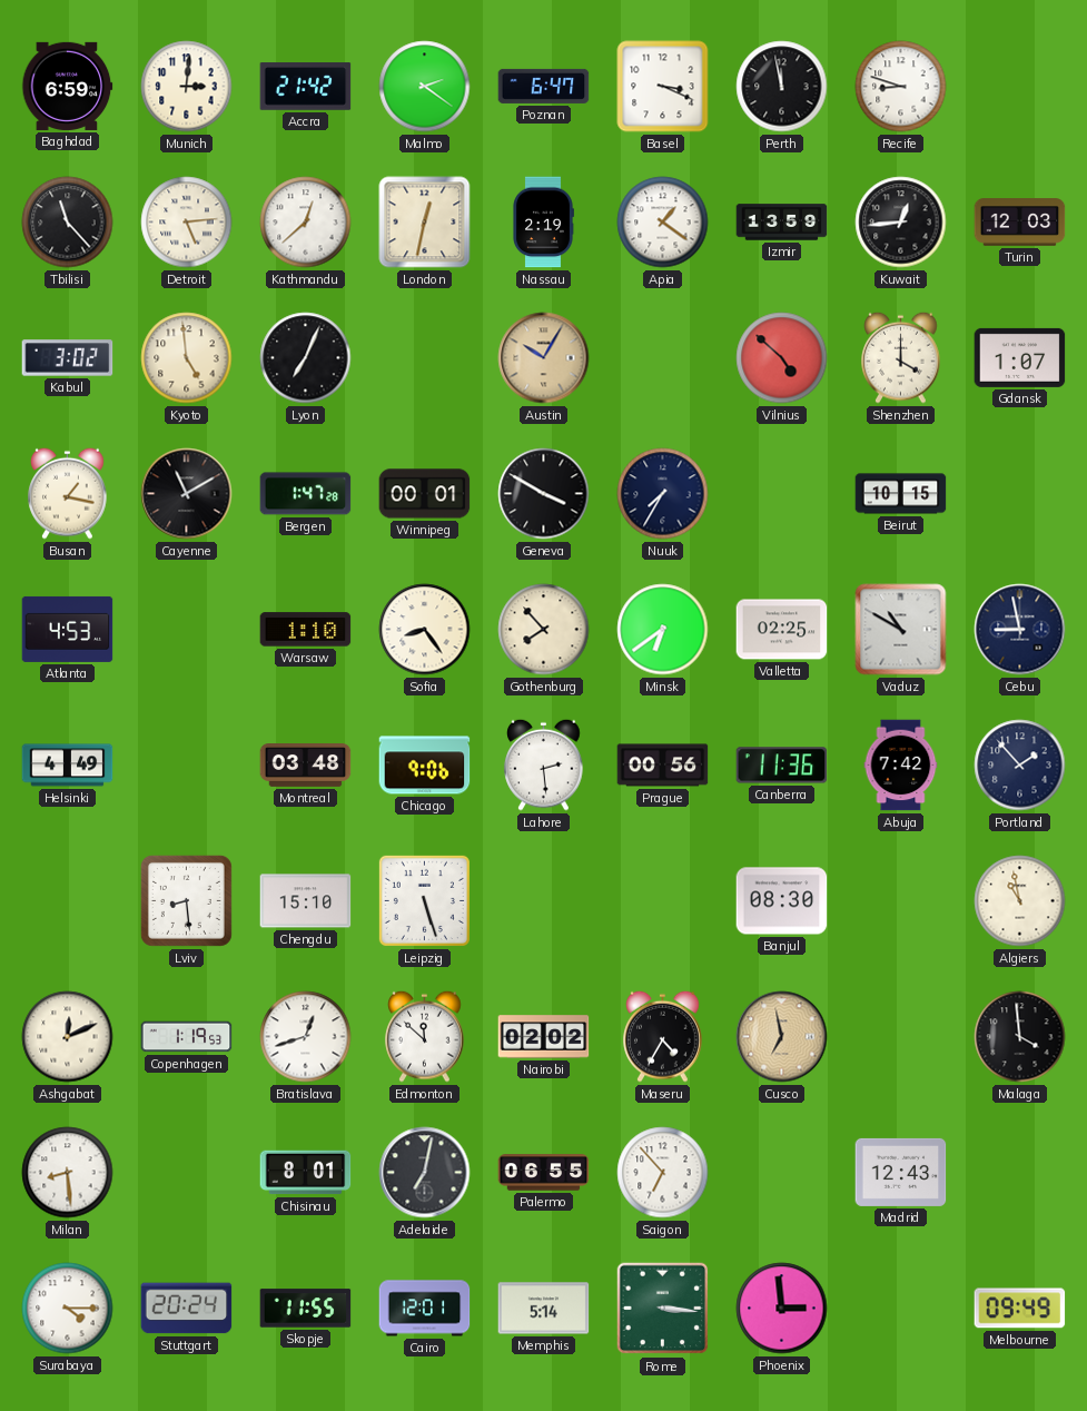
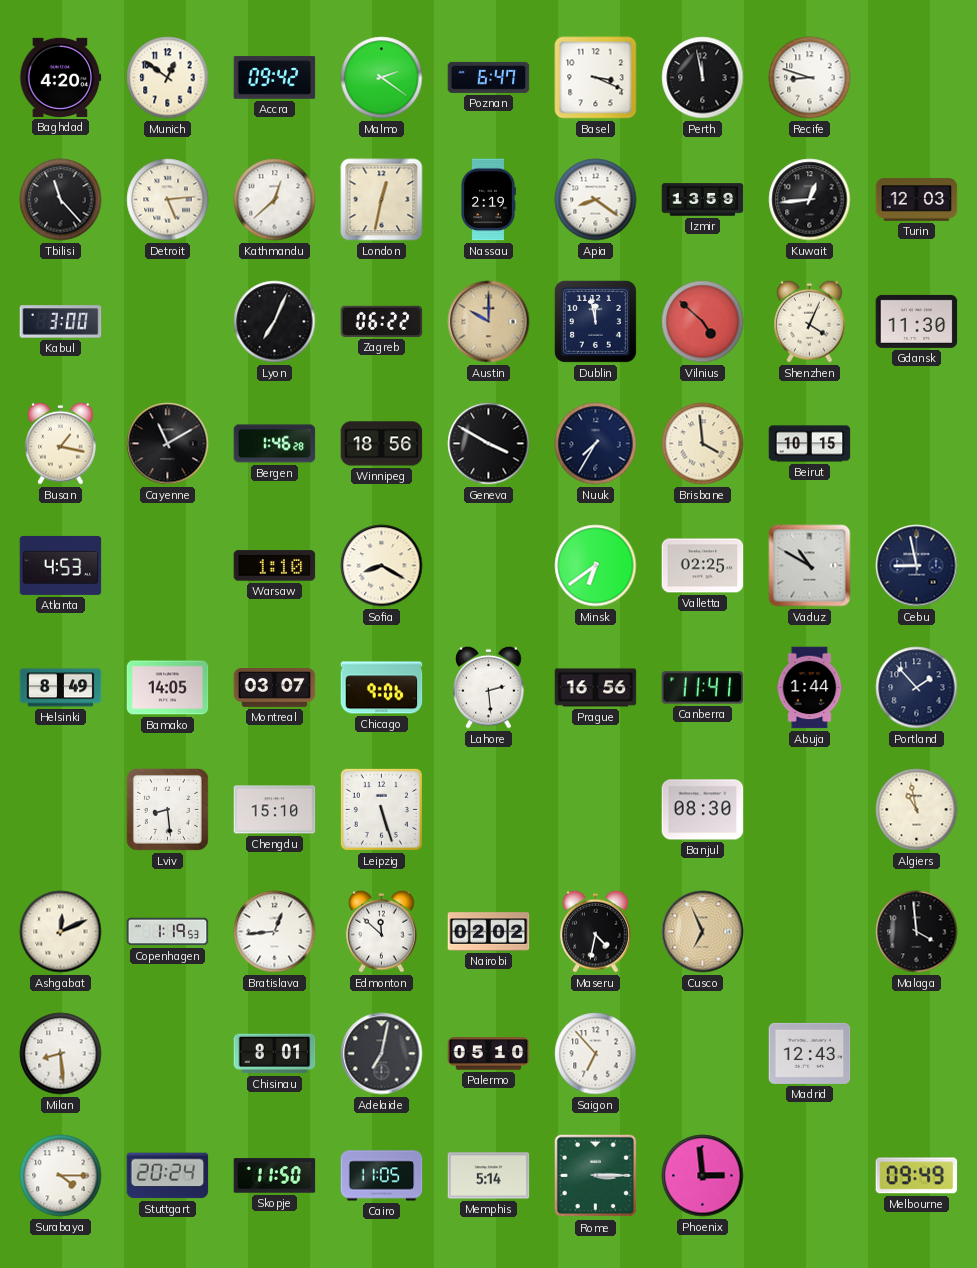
Baghdad: 6:59 -> 4:20 (61, 77)
Munich: 3:01 -> 12:51 (168, 78)
Accra: 21:42 -> 09:42 (275, 78)
Apia: 1:21 -> 8:21 (596, 200)
Kabul: 3:02 -> 3:00 (61, 322)
Kyoto: 4:59 -> none (187, 358)
Zagreb: none -> 06:22 (382, 321)
Austin: 10:05 -> 10:00 (489, 322)
Dublin: none -> 11:58 (595, 321)
Shenzhen: 4:00 -> 4:04 (810, 321)
Gdansk: 1:07 -> 11:30 (917, 321)
Bergen: 1:47 -> 1:46 (275, 444)
Winnipeg: 00:01 -> 18:56 (382, 444)
Brisbane: none -> 3:59 (703, 444)
Sofia: 8:24 -> 8:20 (382, 566)
Gothenburg: 7:53 -> none (544, 630)
Helsinki: 4:49 -> 8:49 (61, 688)
Bamako: none -> 14:05 (168, 688)
Montreal: 03:48 -> 03:07 (275, 688)
Prague: 00:56 -> 16:56 (596, 688)
Canberra: 11:36 -> 11:41 (703, 688)
Abuja: 7:42 -> 1:44 (810, 688)
Bratislava: 12:42 -> 12:44 (275, 932)
Maseru: 4:35 -> 4:32 (596, 931)
Cusco: 6:58 -> 6:56 (703, 932)
Palermo: 06:55 -> 05:10 (489, 1054)
Skopje: 11:55 -> 11:50 (275, 1176)
Cairo: 12:01 -> 11:05 (382, 1176)
Rome: 3:16 -> 3:15 (596, 1176)
